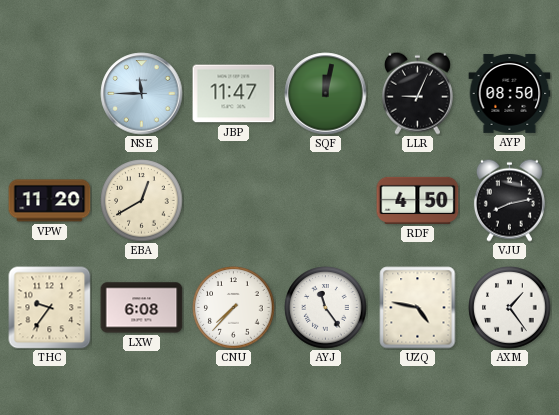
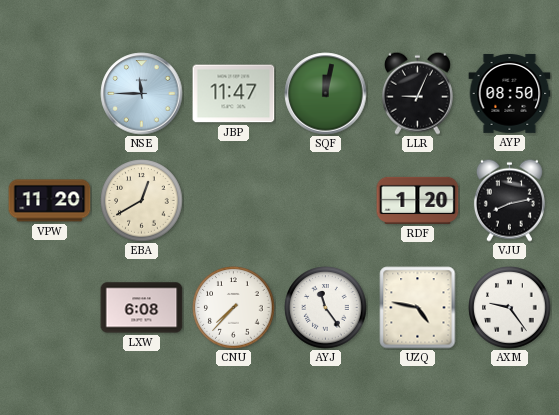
RDF: 4:50 -> 1:20 (418, 200)
THC: 9:36 -> none (50, 308)
AXM: 1:24 -> 9:24 (510, 308)
